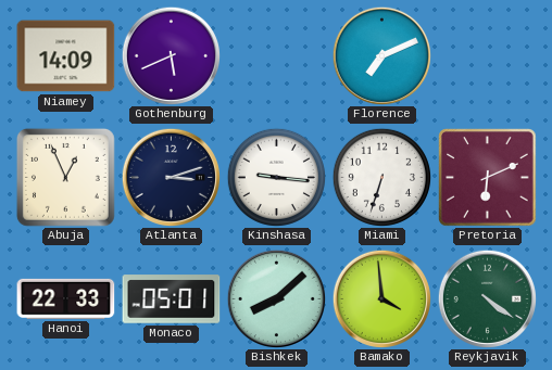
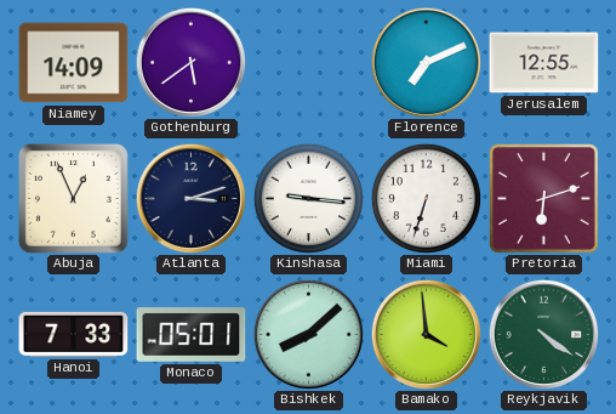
Gothenburg: 5:41 -> 5:39 (190, 62)
Jerusalem: none -> 12:55 (544, 63)
Pretoria: 6:11 -> 6:12 (544, 199)
Hanoi: 22:33 -> 7:33 (74, 334)
